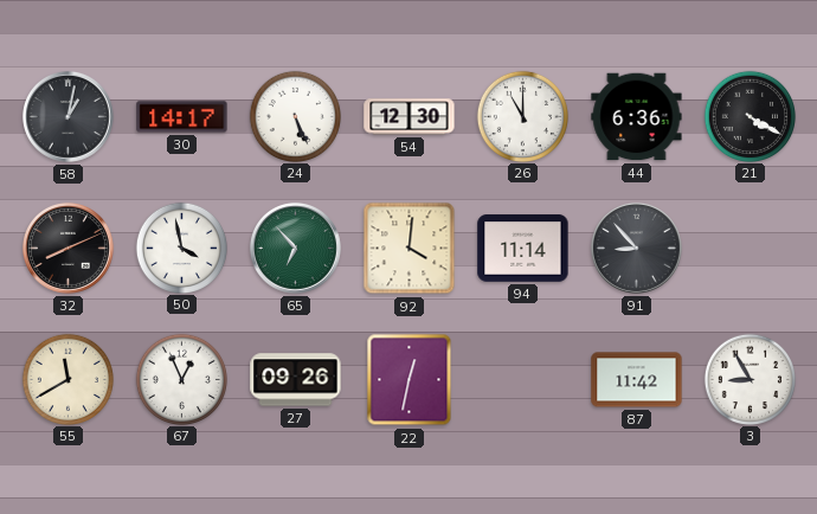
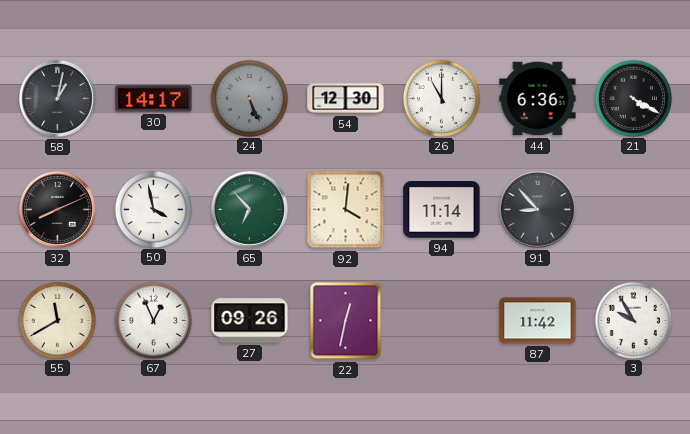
24 dial: white -> grey (249, 98)
3: 8:55 -> 9:55 (633, 320)
